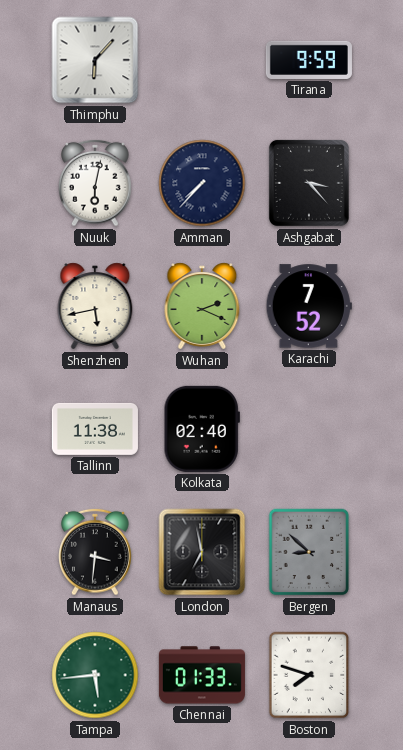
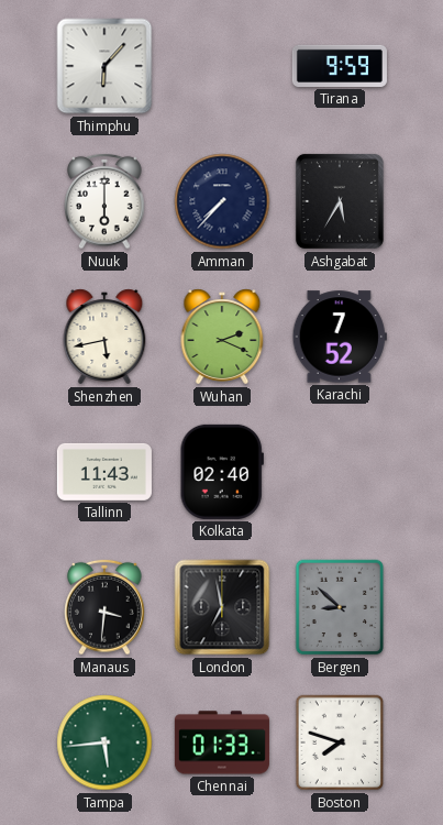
Nuuk: 6:02 -> 6:00 (104, 201)
Ashgabat: 3:23 -> 5:35 (340, 201)
Tallinn: 11:38 -> 11:43 (104, 472)
